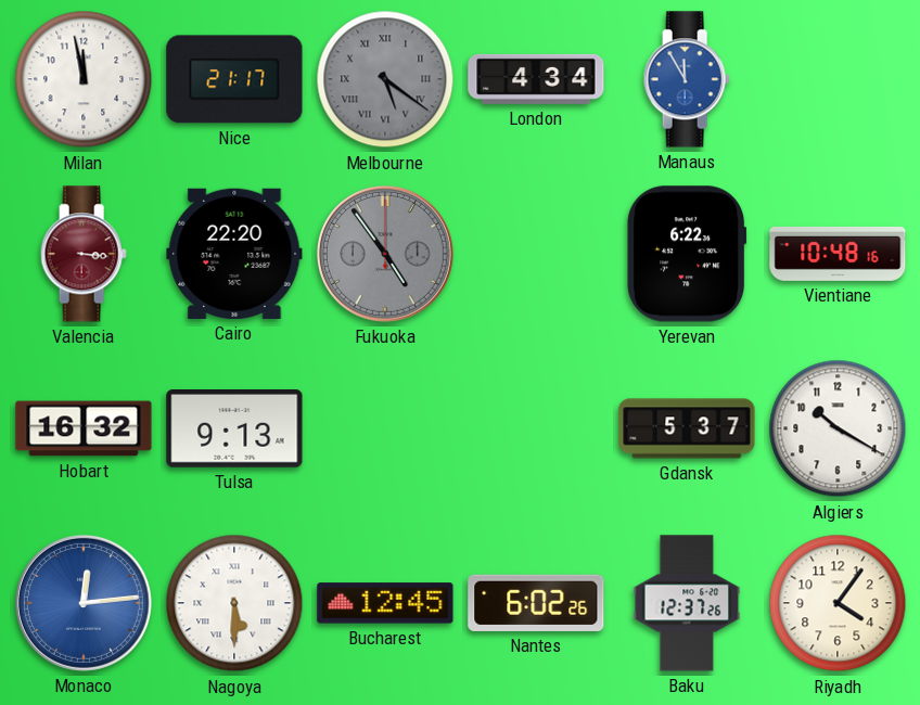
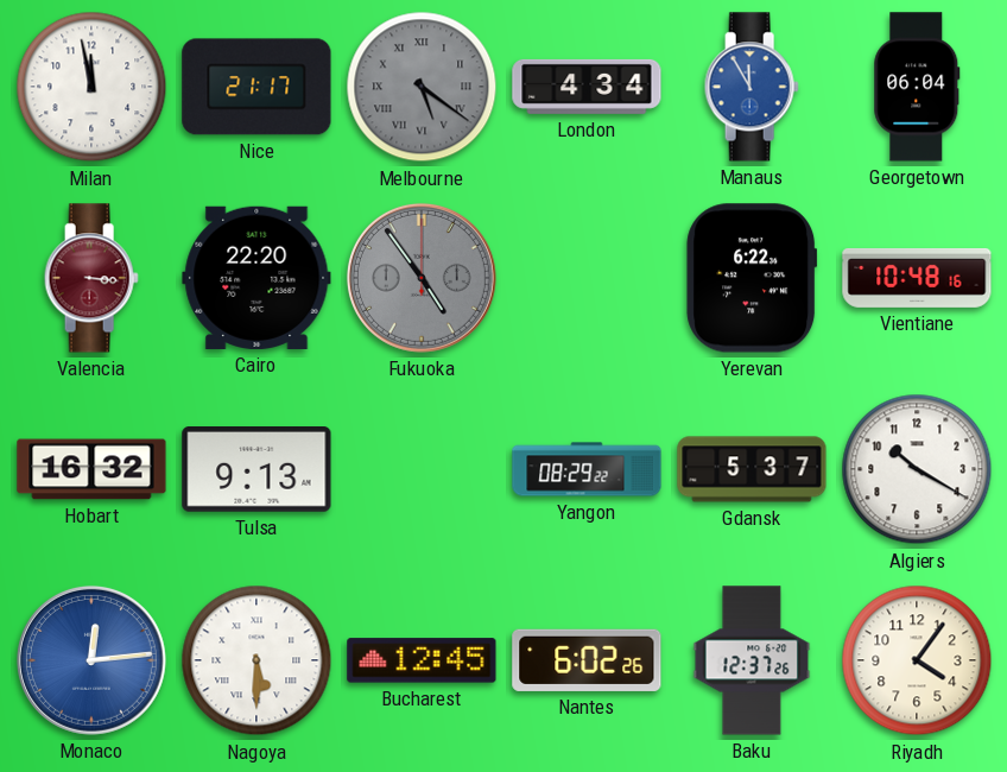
Georgetown: none -> 06:04 (917, 87)
Yangon: none -> 08:29 (587, 469)
